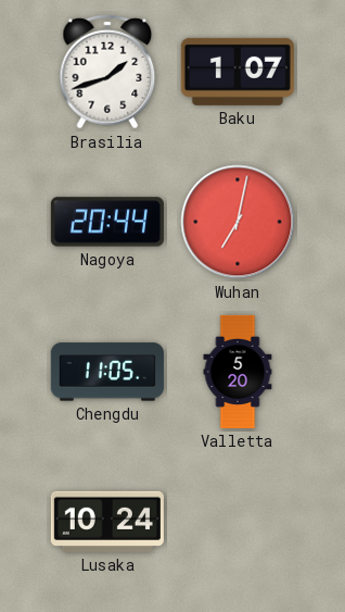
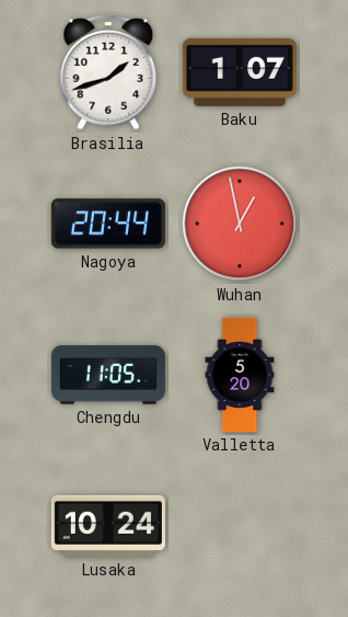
Wuhan: 7:02 -> 12:58 (240, 224)
